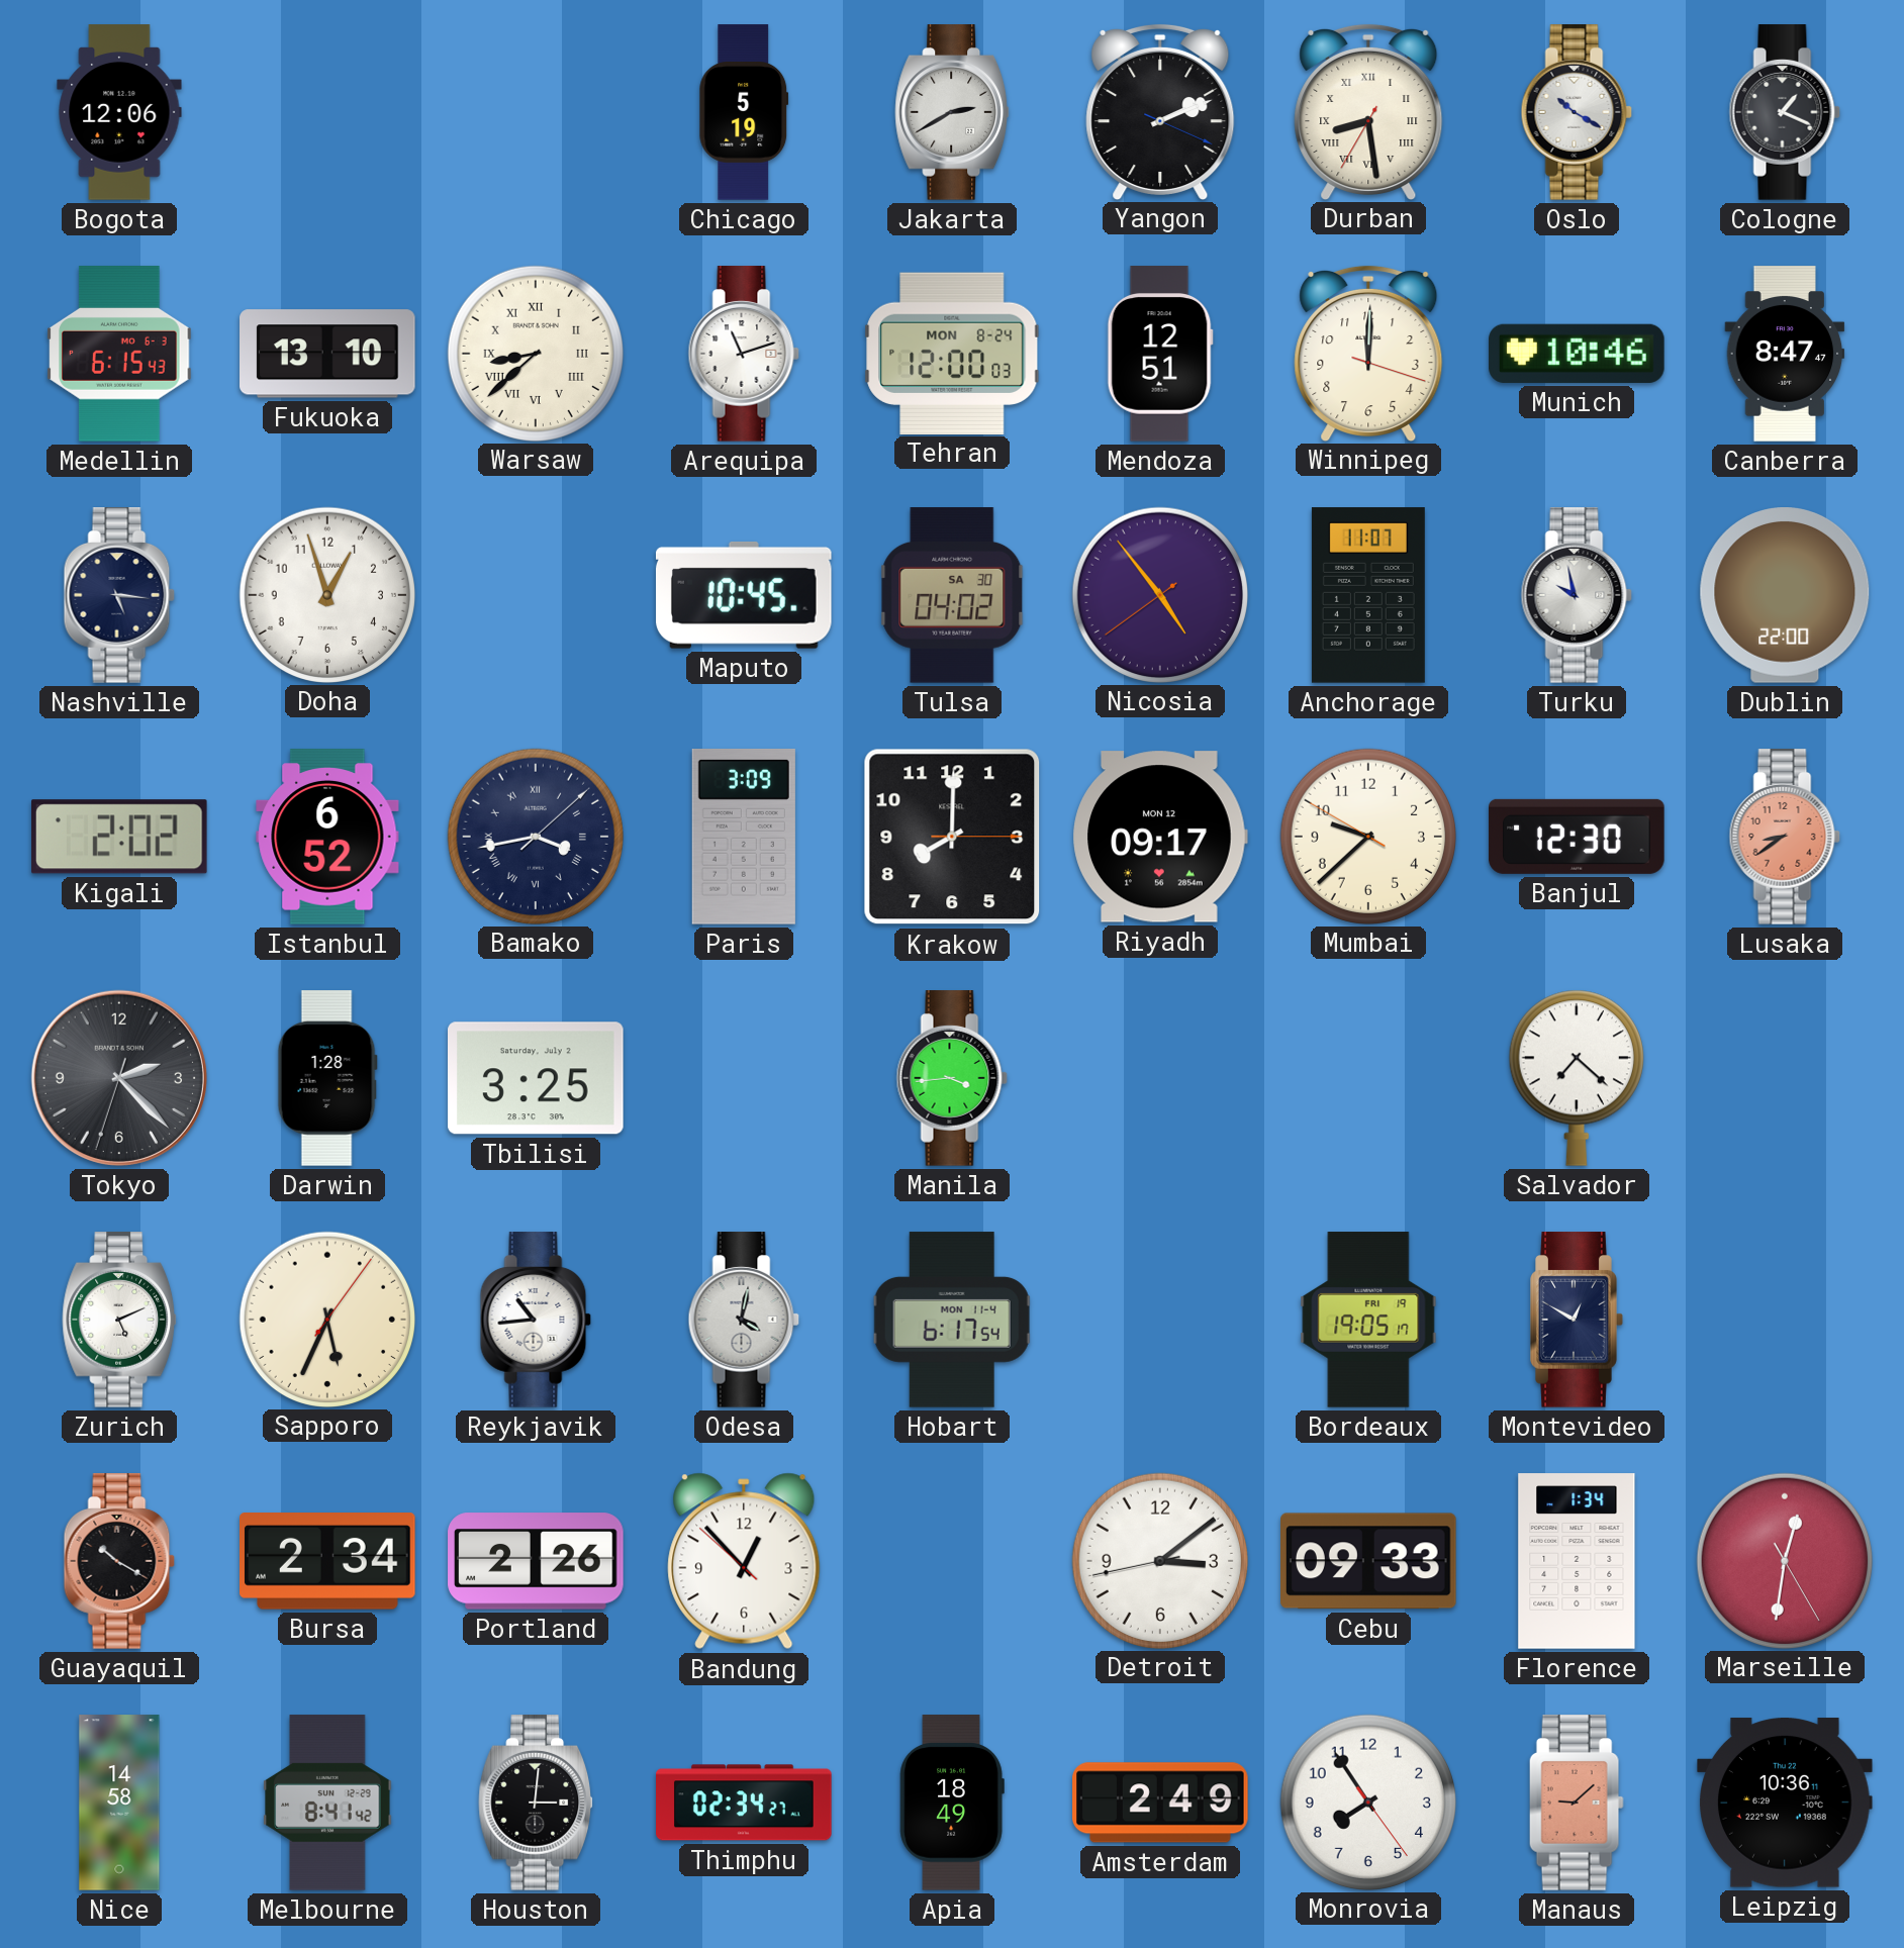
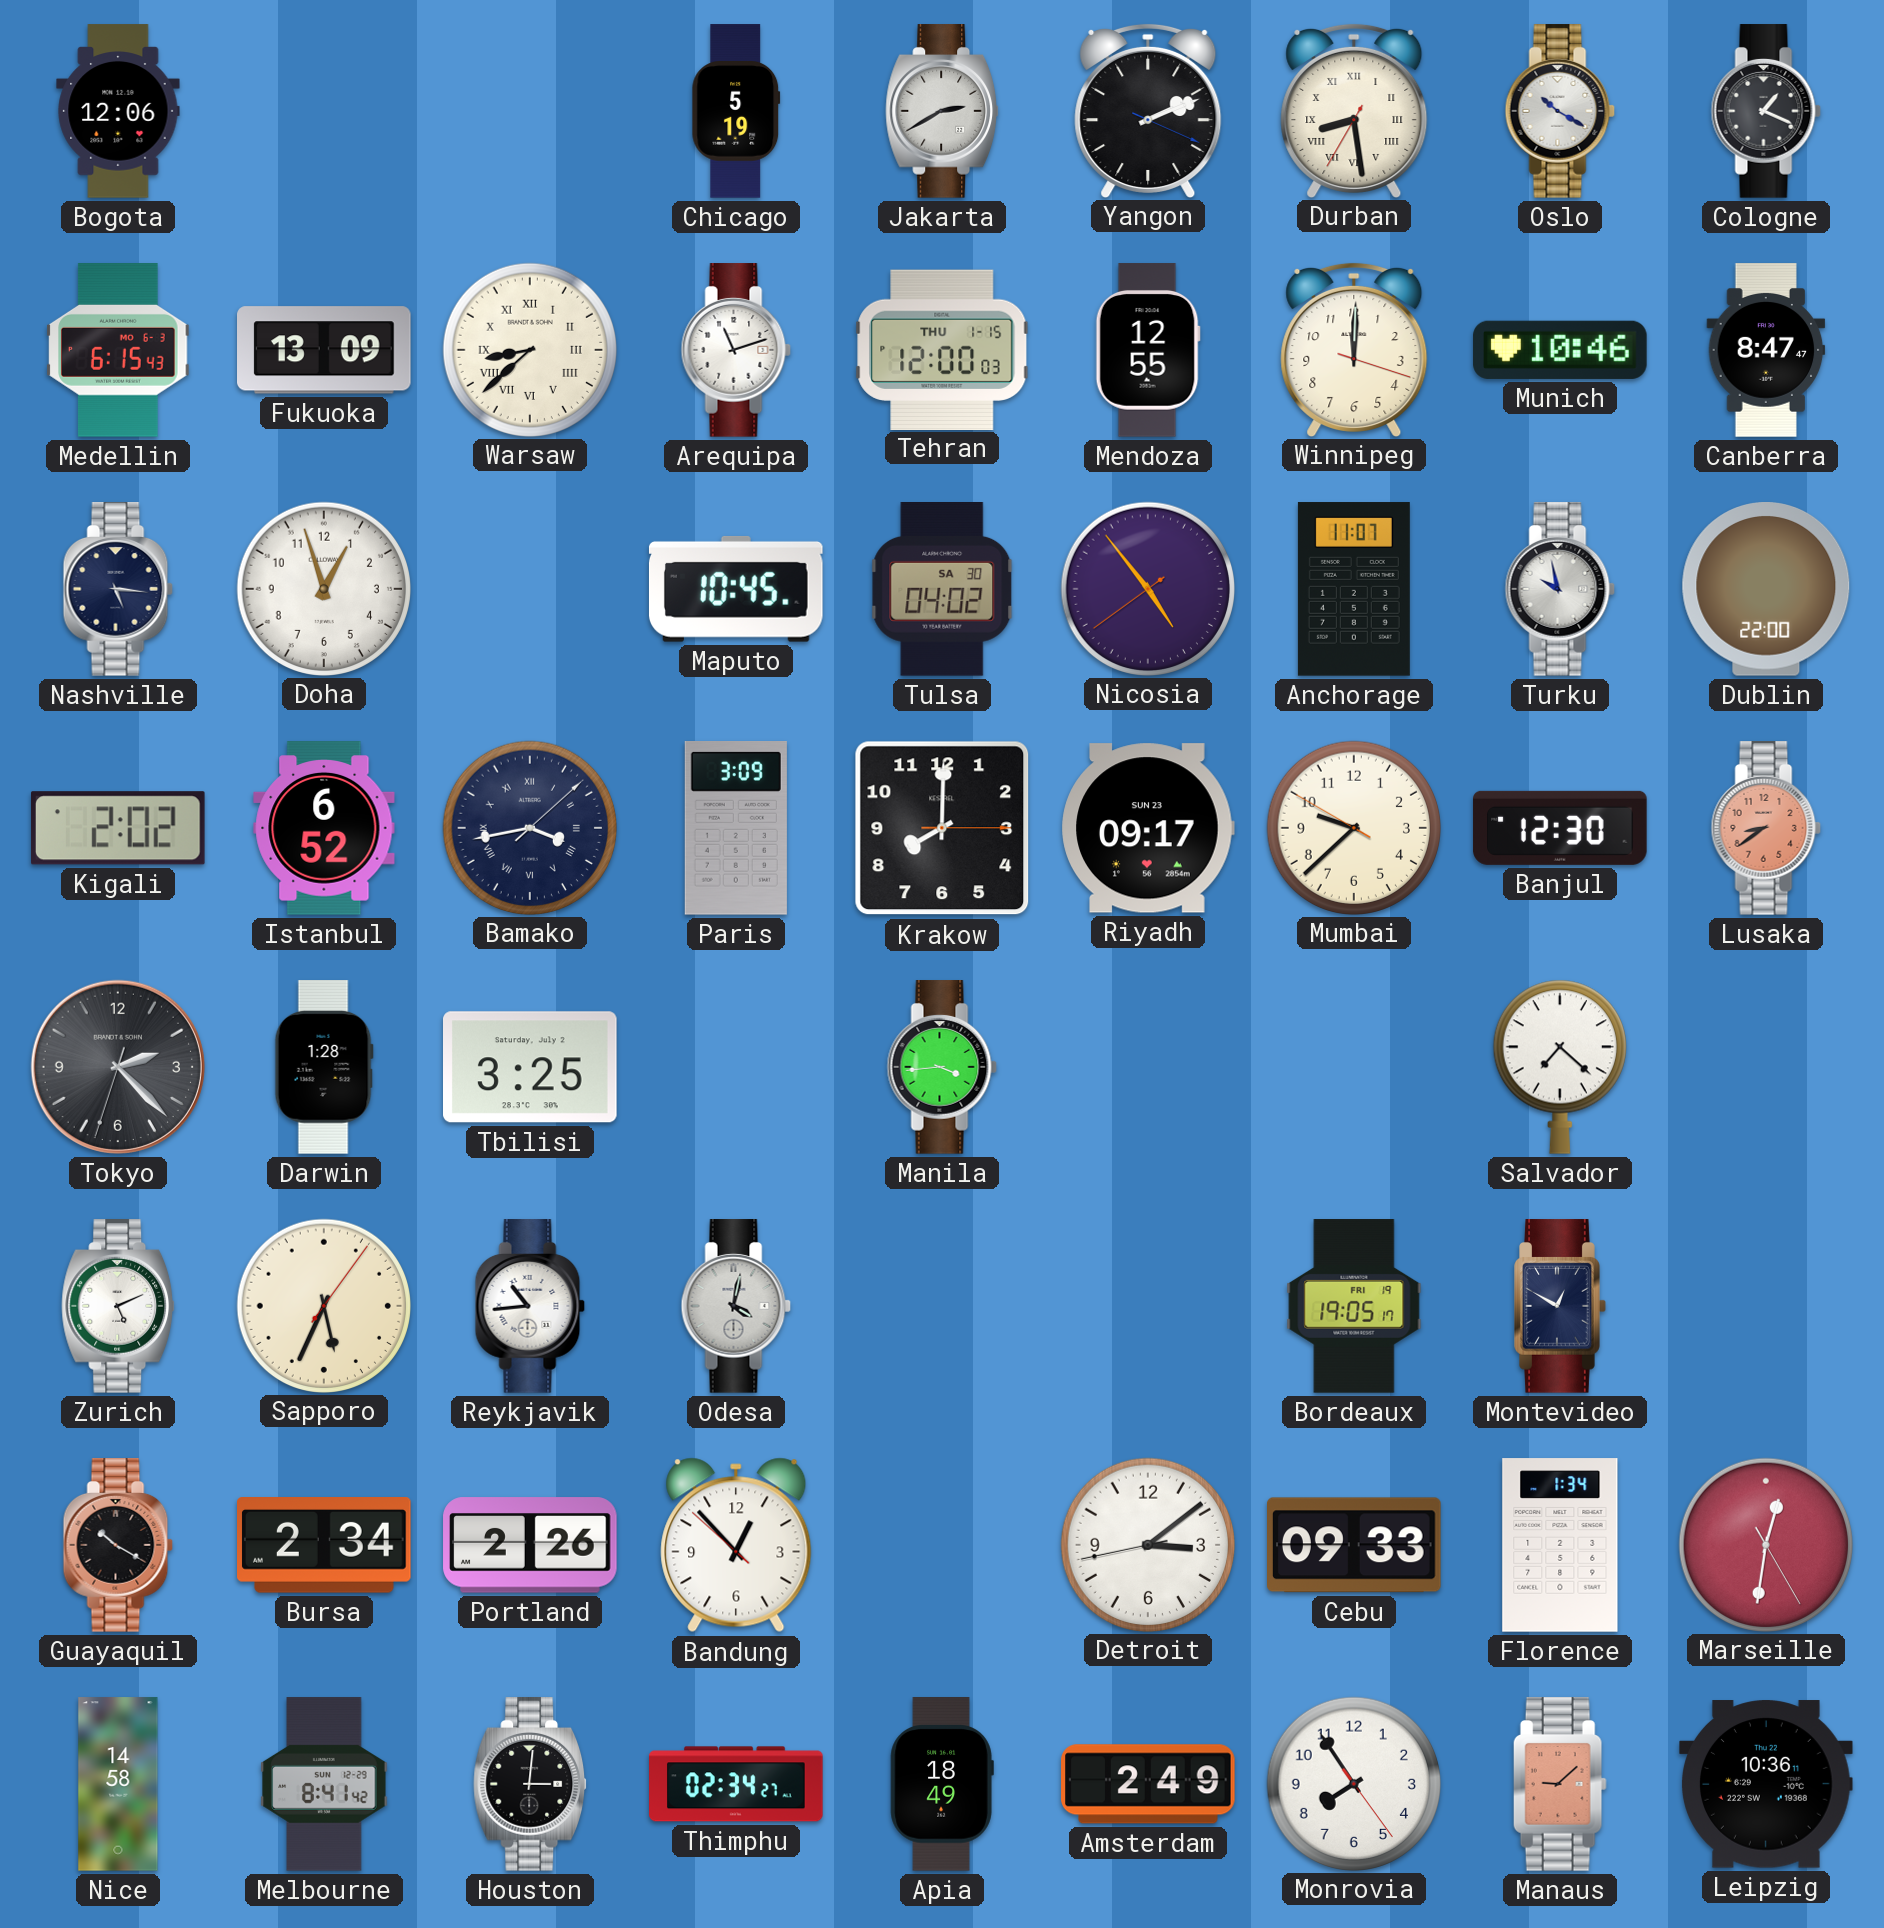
Fukuoka: 13:10 -> 13:09 (325, 350)
Tehran date: MON 8-24 -> THU 1-15 (942, 349)
Mendoza: 12:51 -> 12:55 (1148, 350)
Riyadh date: MON 12 -> SUN 23 (1148, 828)
Hobart: 6:17 -> none (952, 1320)
